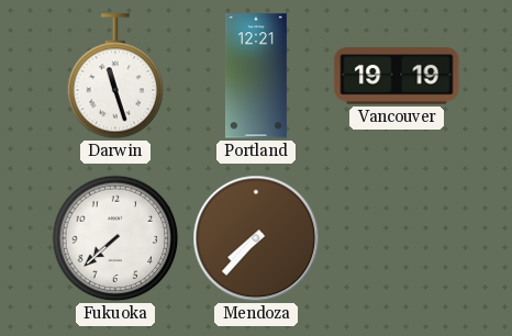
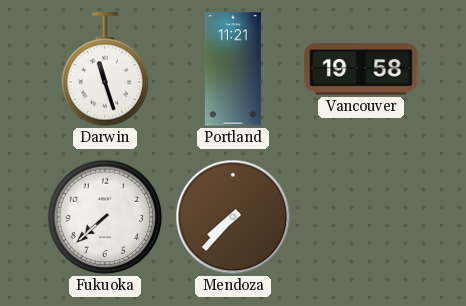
Portland: 12:21 -> 11:21 (233, 69)
Vancouver: 19:19 -> 19:58 (361, 69)
